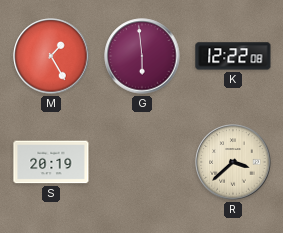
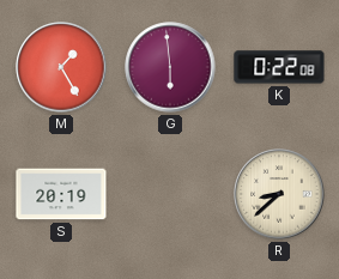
K: 12:22 -> 0:22 (279, 67)
R: 3:38 -> 8:38 (279, 194)
